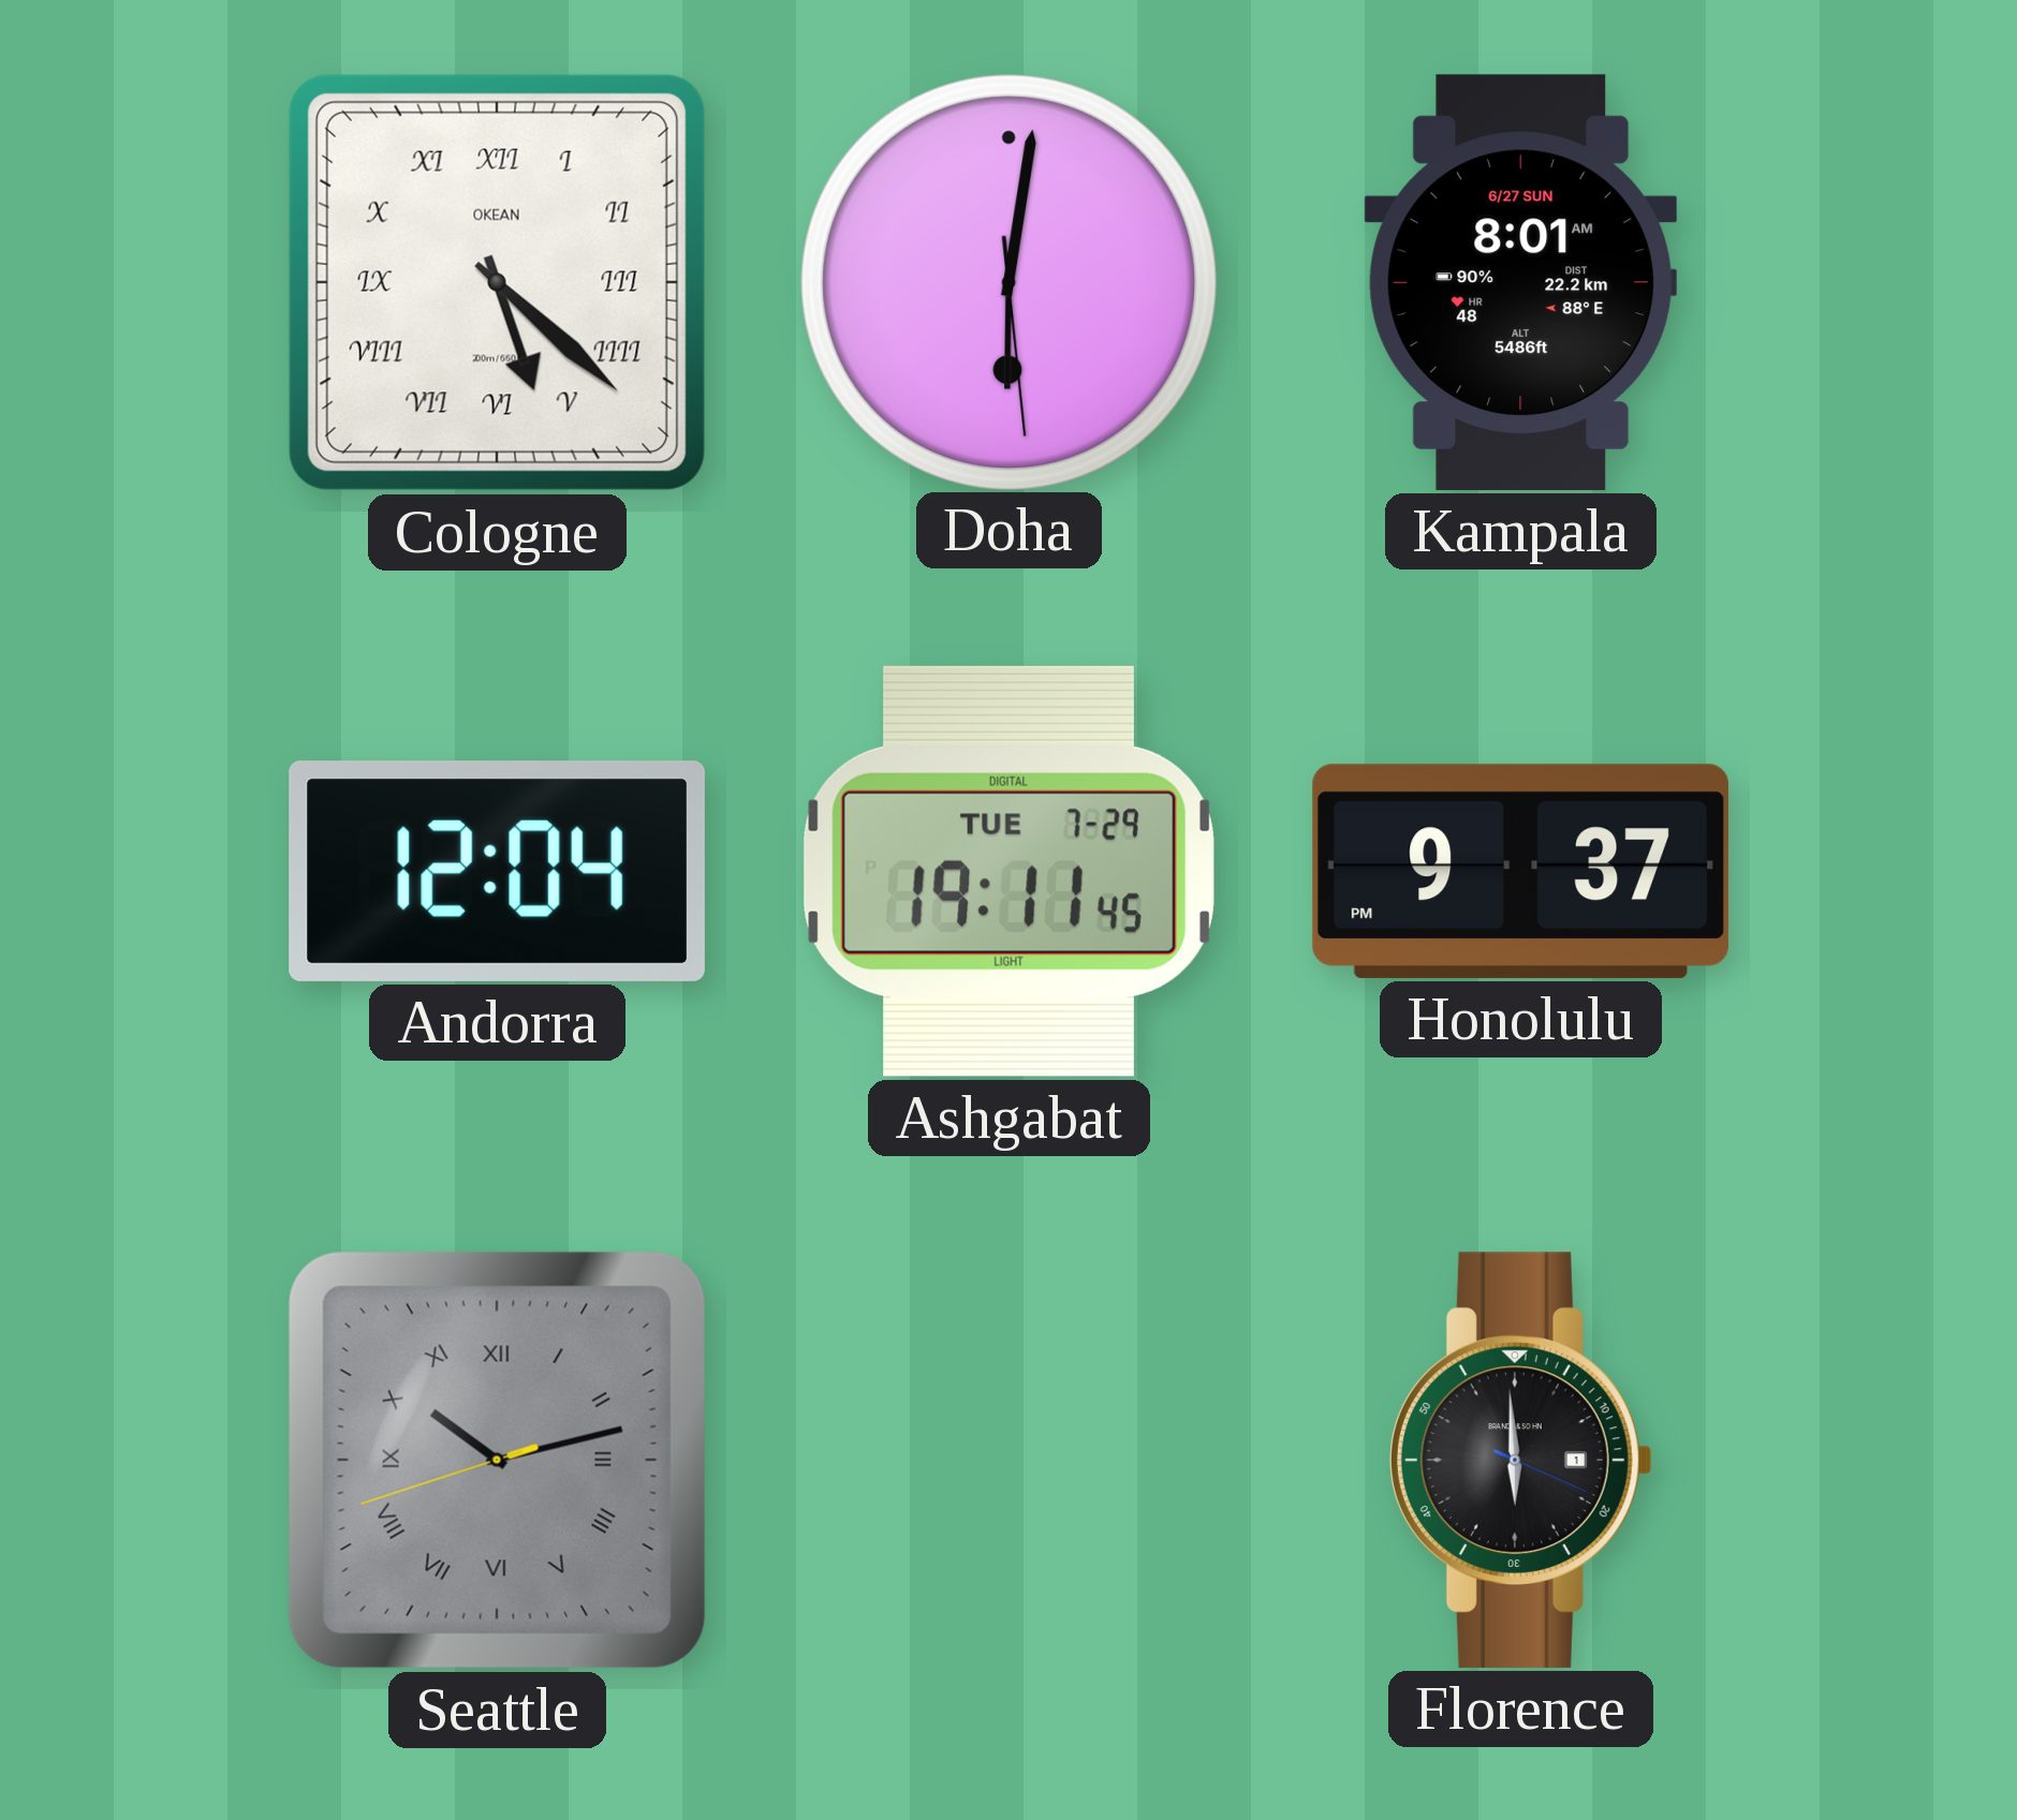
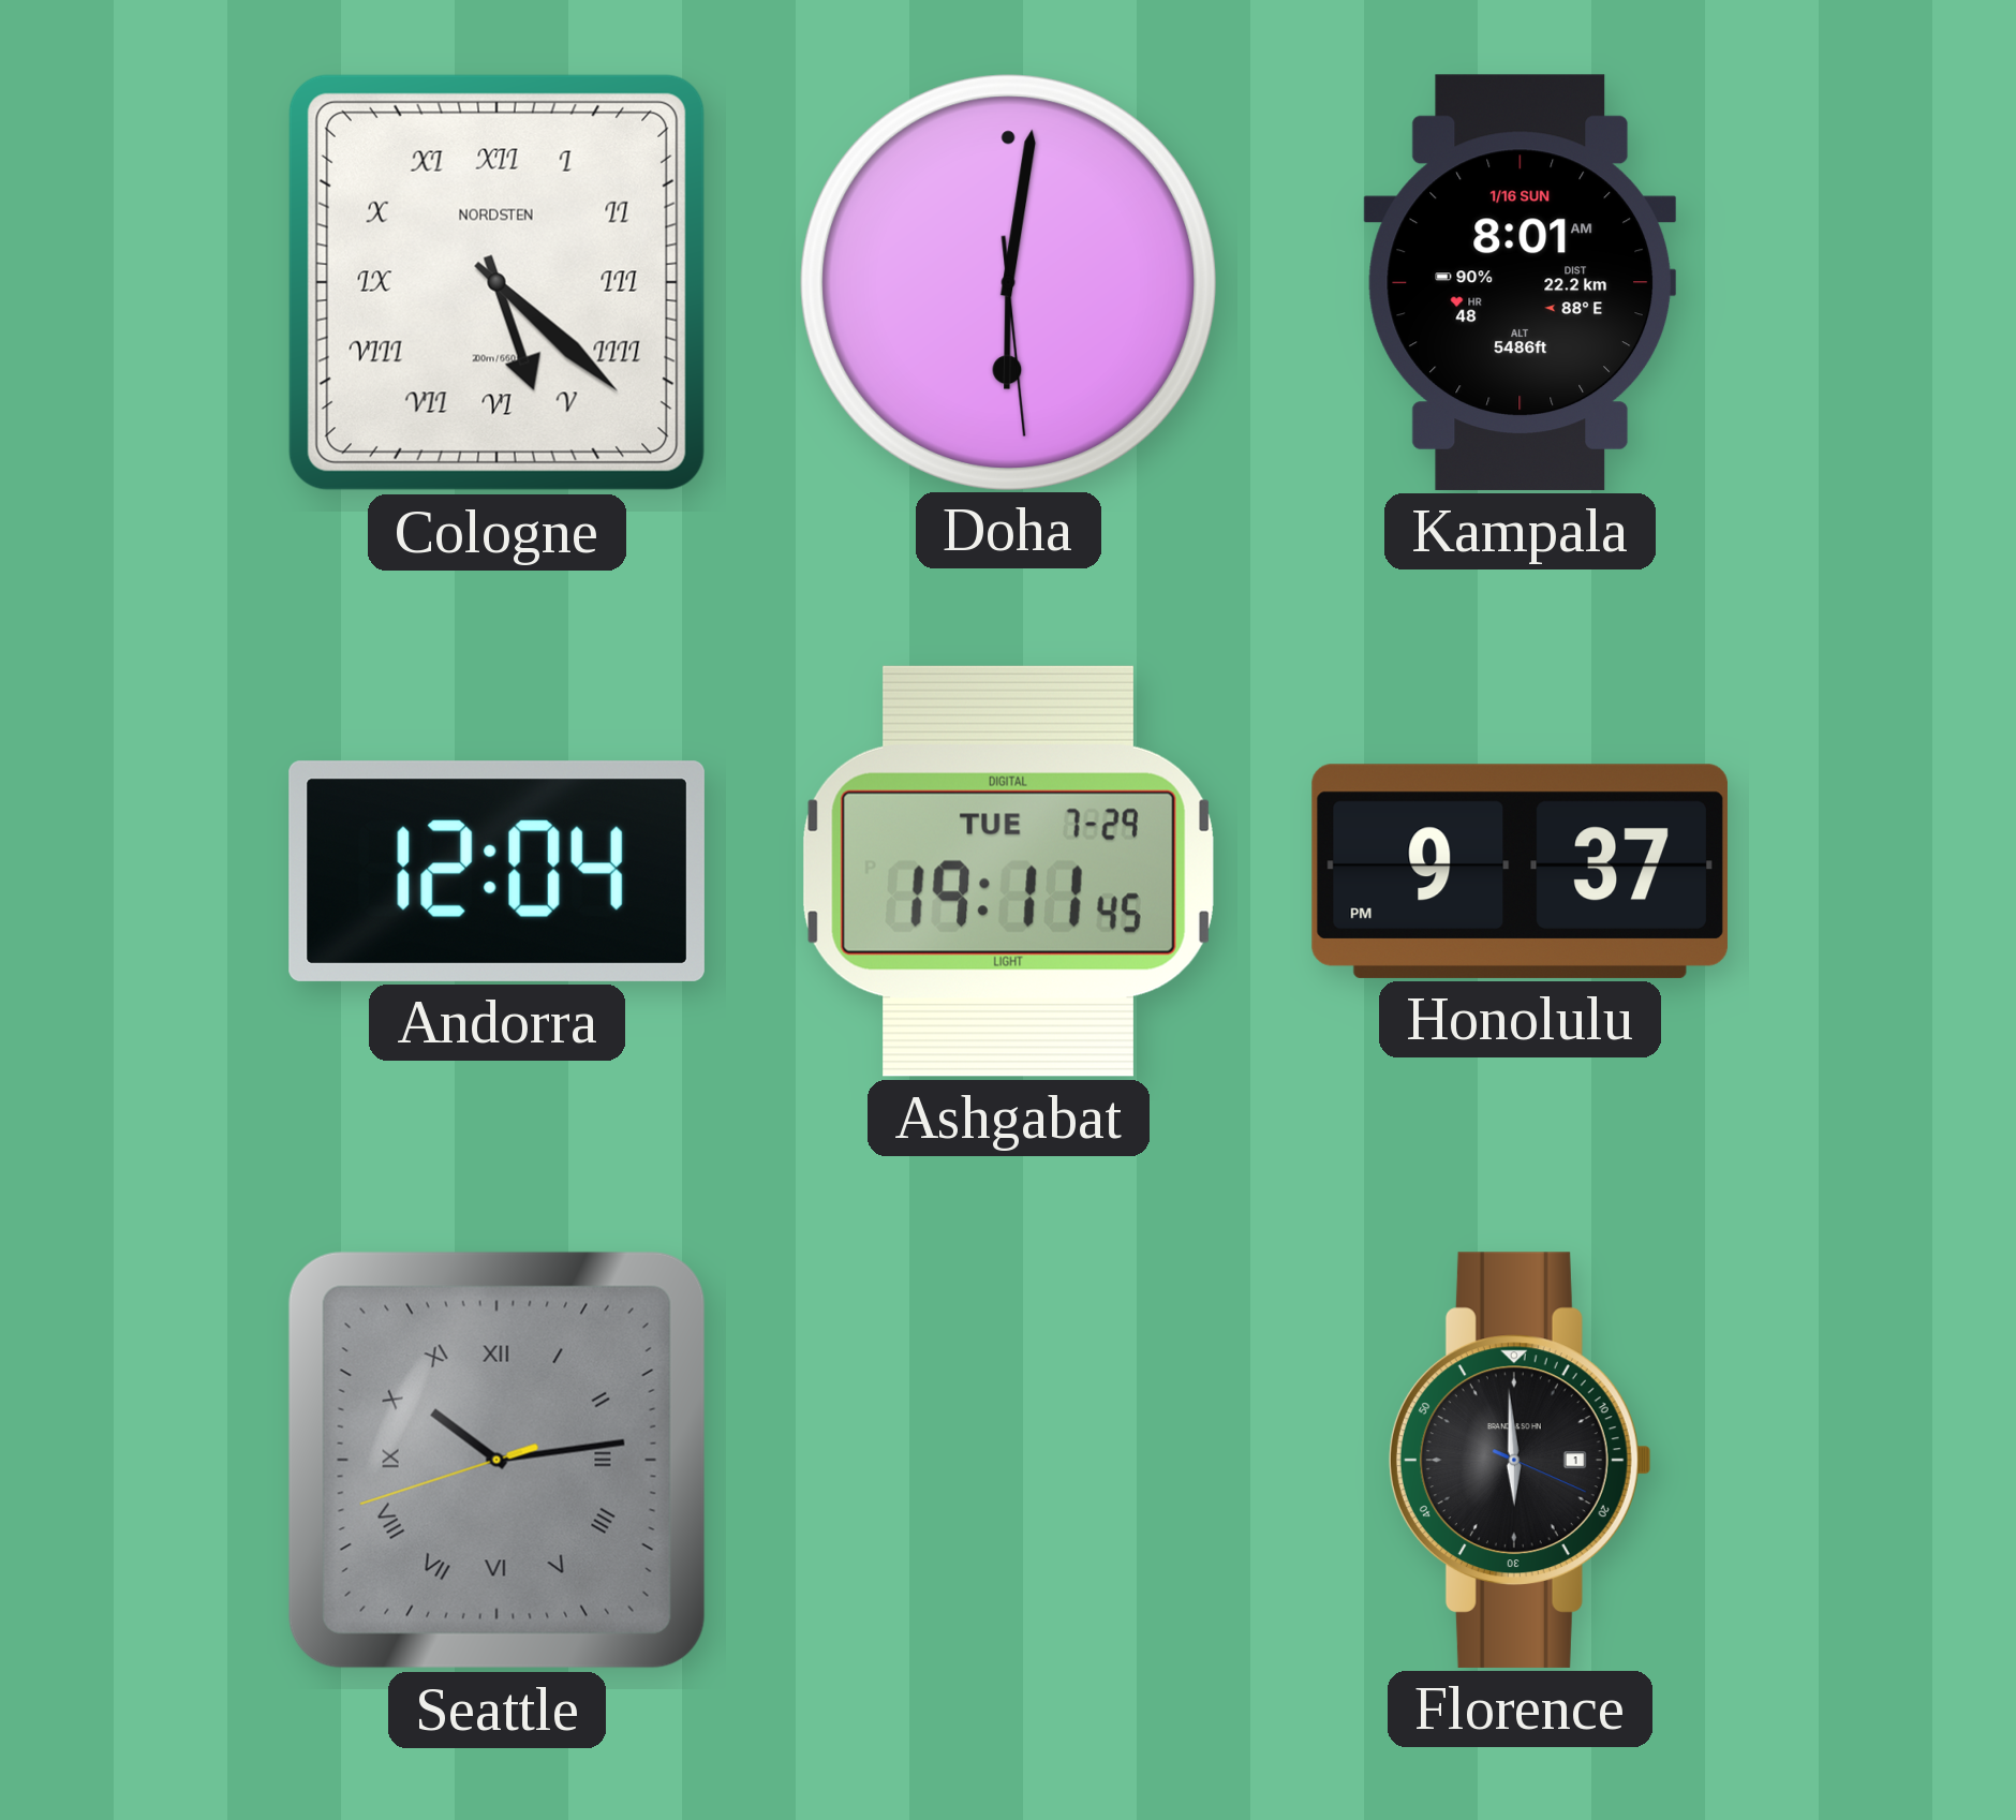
Cologne brand: OKEAN -> NORDSTEN (496, 282)
Kampala date: 6/27 SUN -> 1/16 SUN (1521, 282)
Seattle: 10:12 -> 10:13 (496, 1460)
